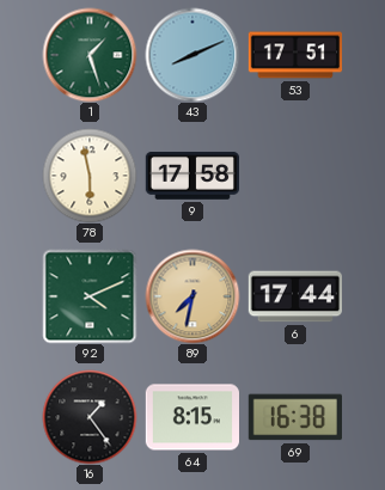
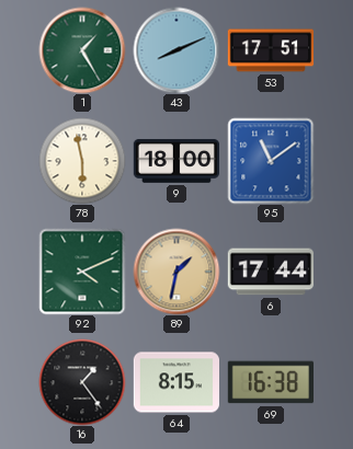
1: 1:27 -> 1:25 (82, 50)
9: 17:58 -> 18:00 (175, 161)
95: none -> 11:09 (271, 161)
89: 7:32 -> 1:32 (176, 272)
